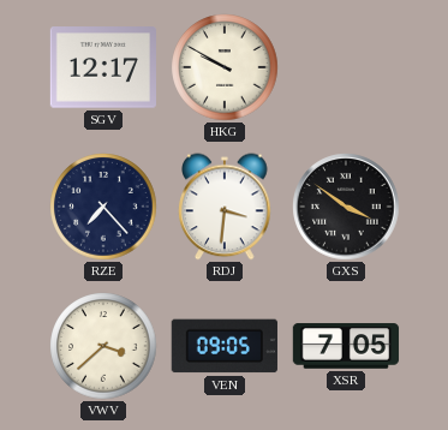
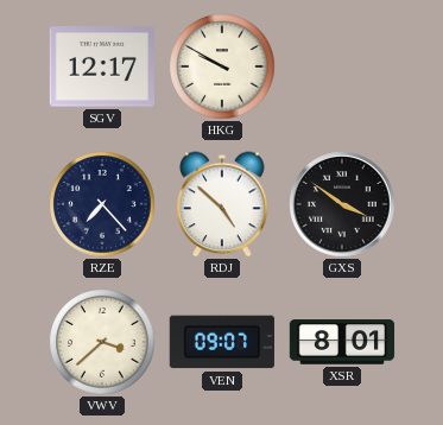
RDJ: 3:31 -> 4:52 (222, 204)
VEN: 09:05 -> 09:07 (222, 342)
XSR: 7:05 -> 8:01 (342, 342)
